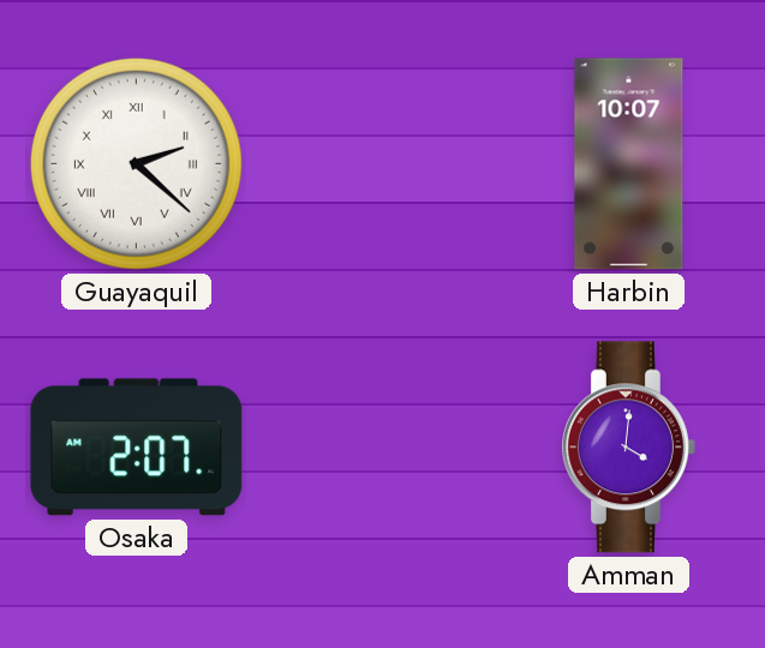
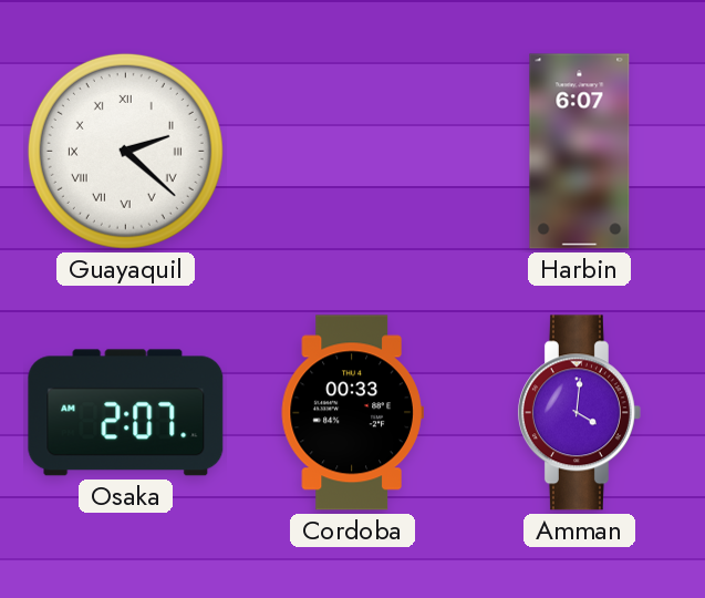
Harbin: 10:07 -> 6:07 (580, 152)
Cordoba: none -> 00:33 (352, 413)
